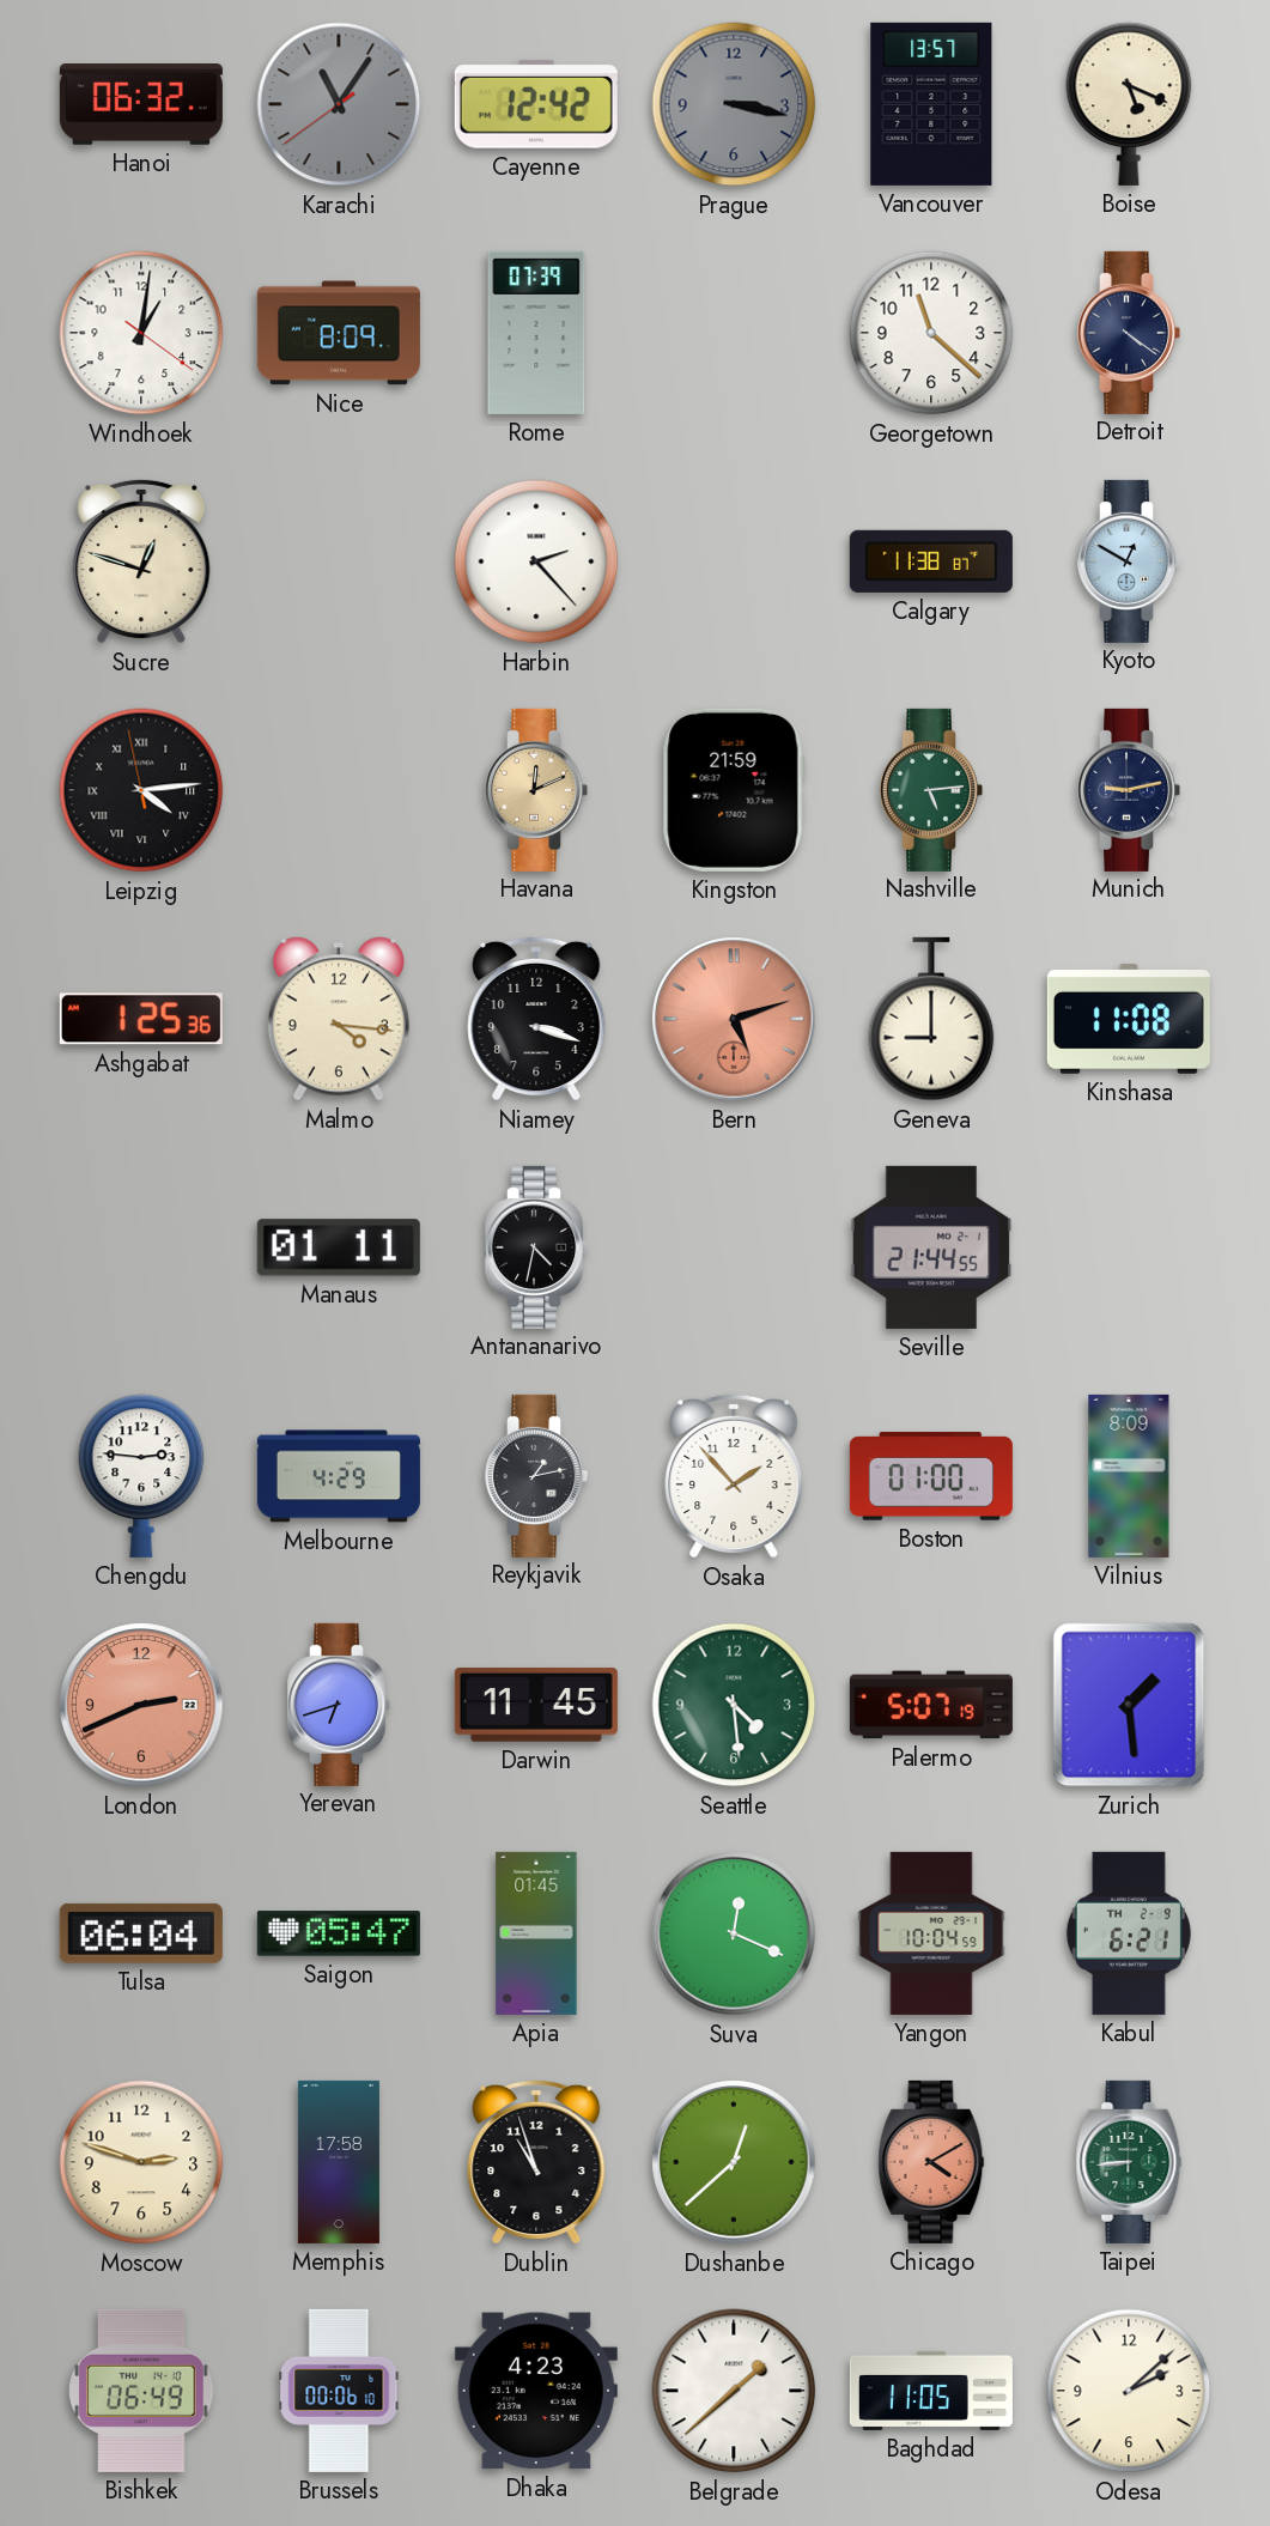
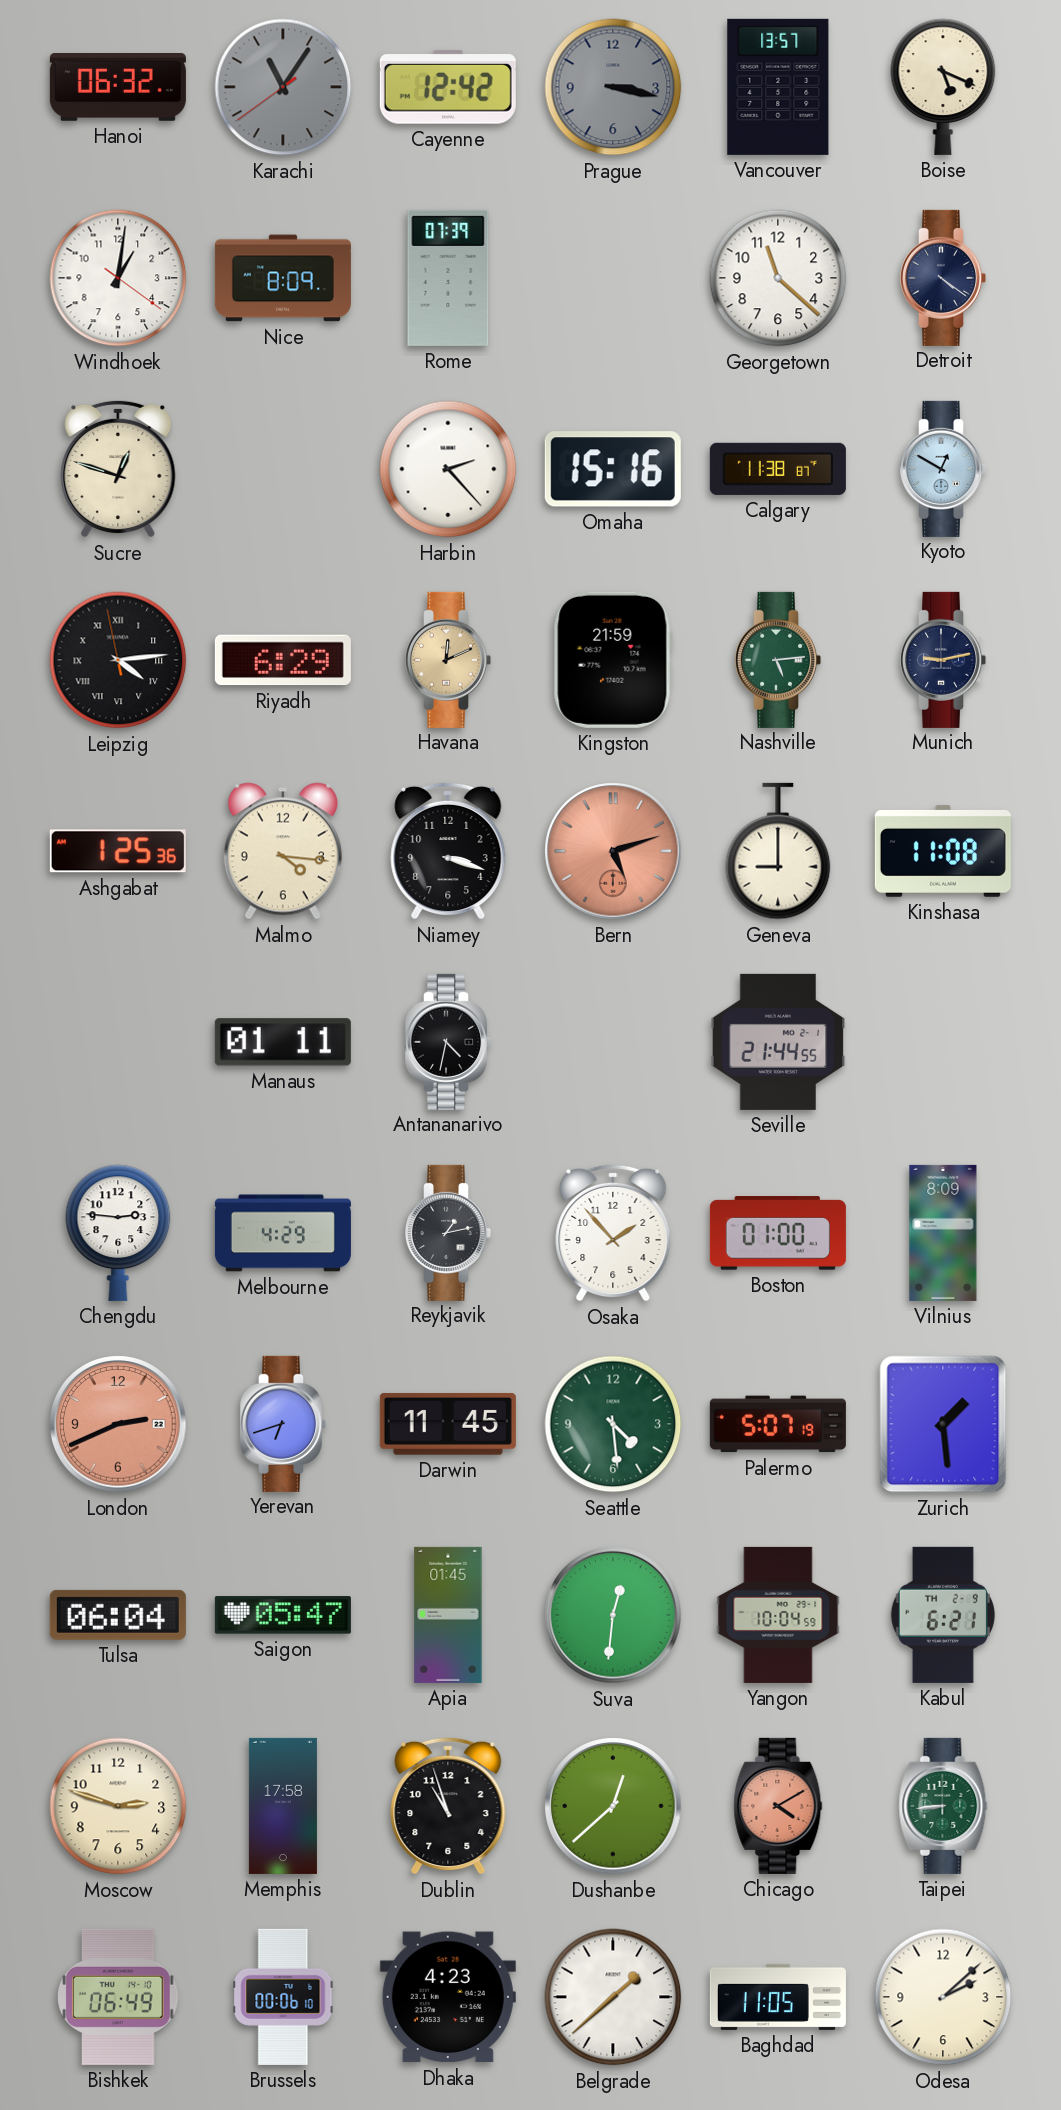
Omaha: none -> 15:16 (613, 469)
Riyadh: none -> 6:29 (283, 660)
Suva: 12:19 -> 12:31 (613, 1615)
